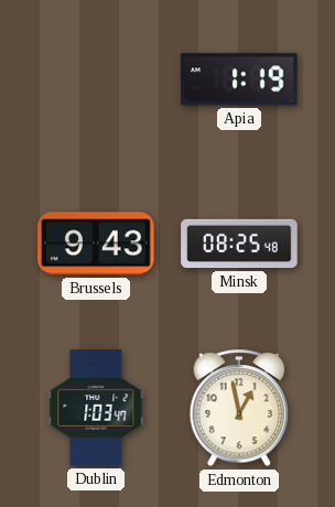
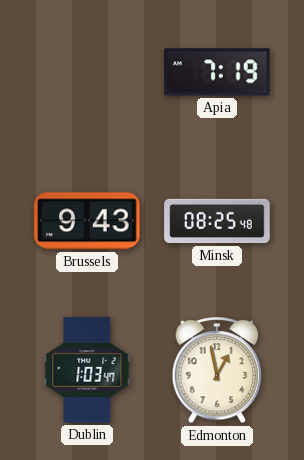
Apia: 1:19 -> 7:19 (217, 72)
